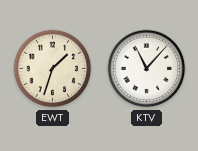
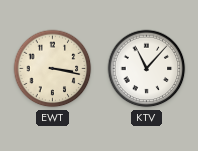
EWT: 1:33 -> 3:17 (53, 69)
